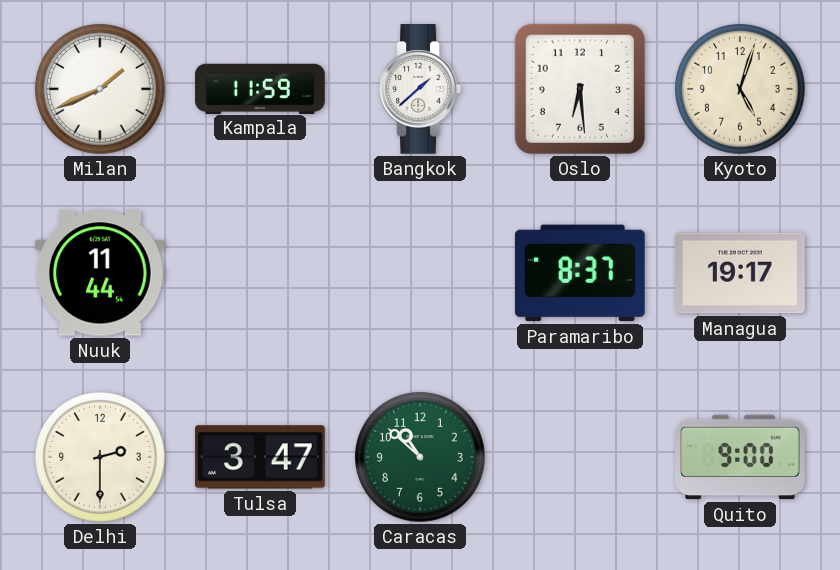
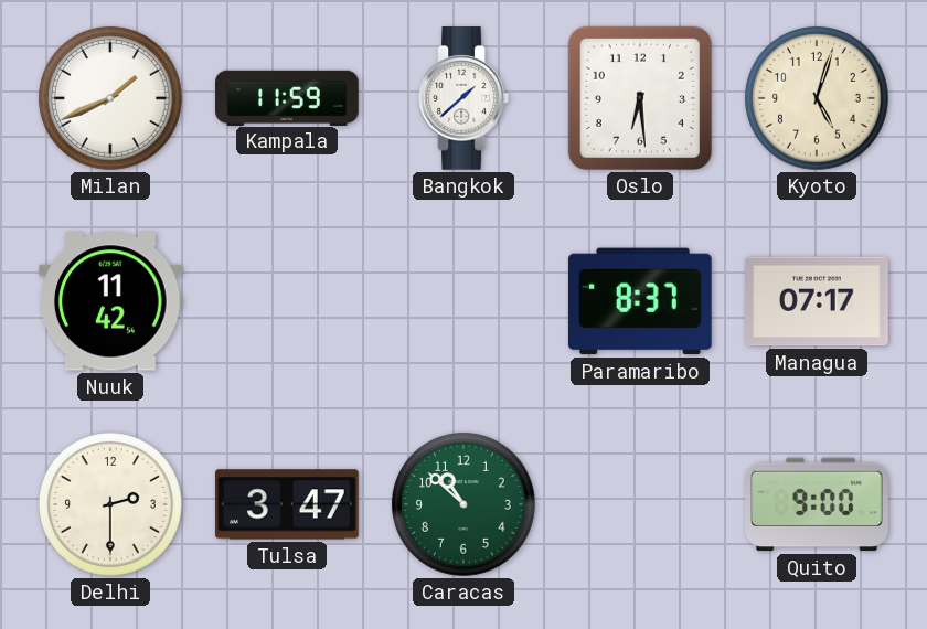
Nuuk: 11:44 -> 11:42 (110, 301)
Managua: 19:17 -> 07:17 (818, 301)
